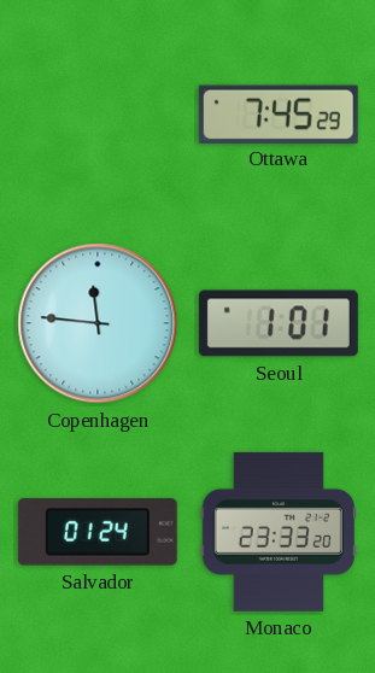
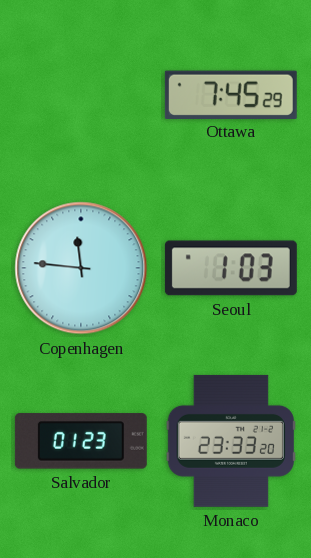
Seoul: 1:01 -> 1:03 (231, 268)
Salvador: 01:24 -> 01:23 (81, 441)
